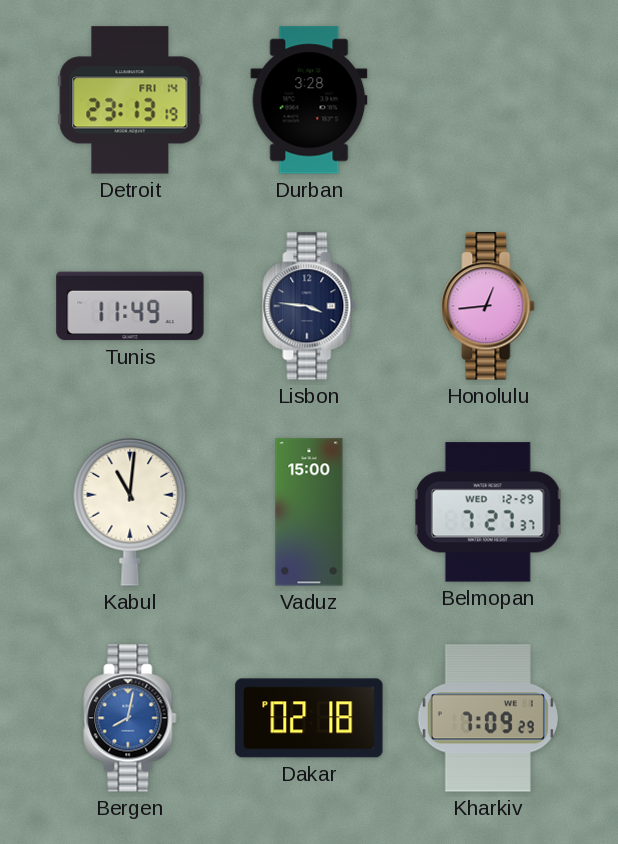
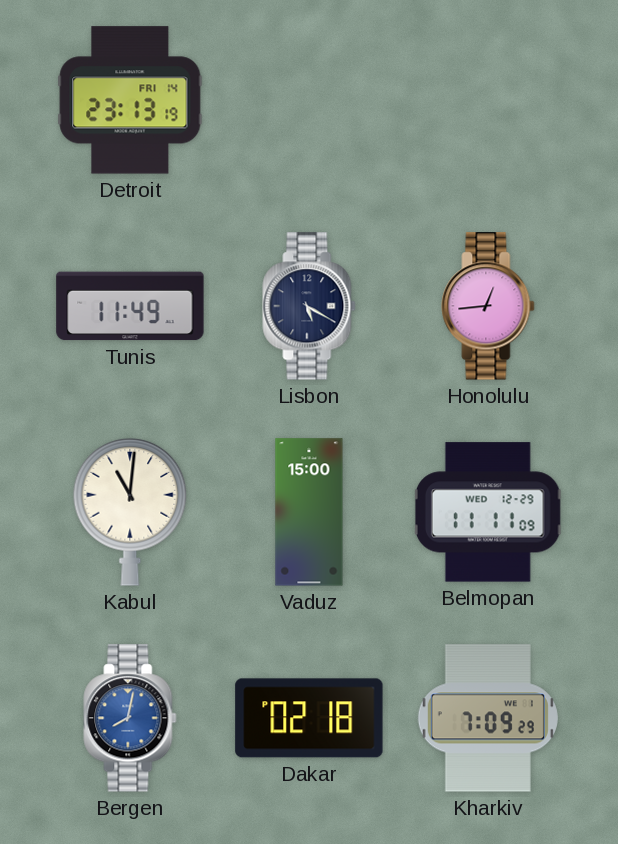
Durban: 3:28 -> none (309, 100)
Lisbon: 3:46 -> 5:20 (309, 306)
Belmopan: 7:27 -> 11:11 (488, 512)
